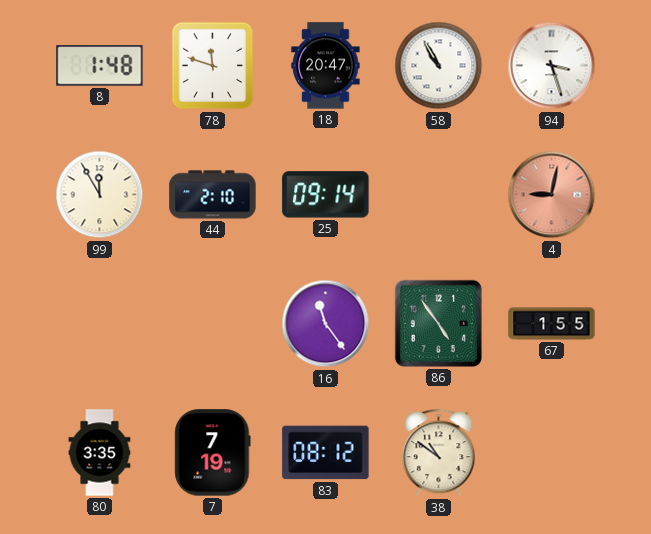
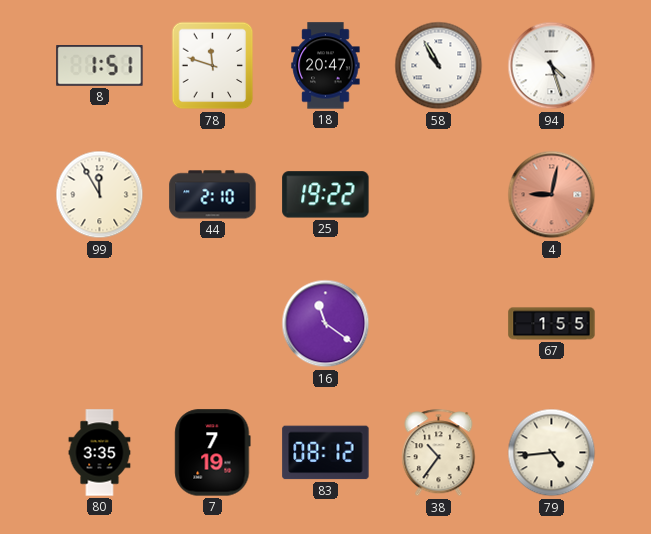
8: 1:48 -> 1:51 (100, 66)
94: 3:27 -> 4:27 (552, 66)
25: 09:14 -> 19:22 (326, 195)
16: 11:24 -> 11:21 (326, 324)
86: 4:54 -> none (438, 323)
38: 10:51 -> 10:36 (439, 453)
79: none -> 4:44 (552, 453)
